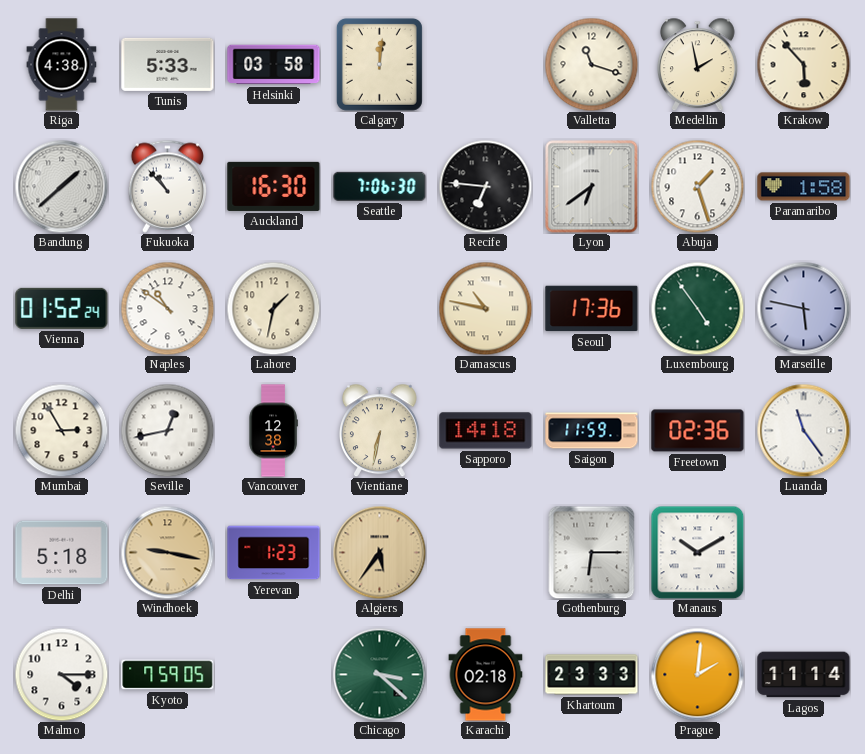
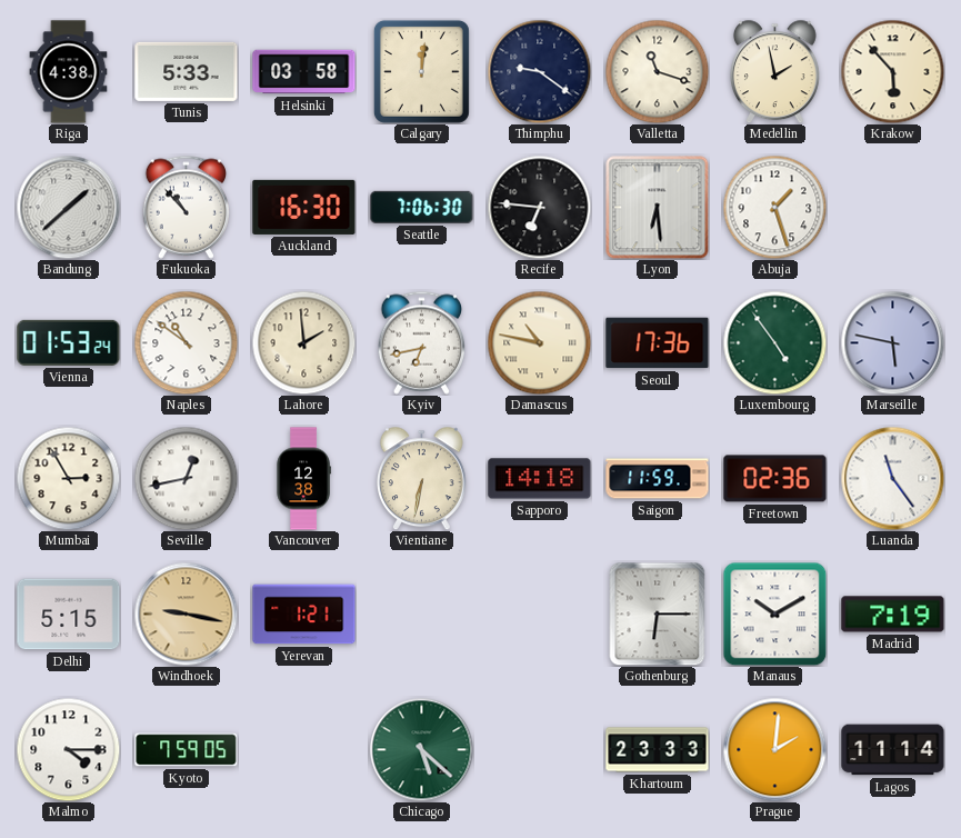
Thimphu: none -> 9:21 (539, 71)
Lyon: 6:39 -> 6:29 (657, 207)
Paramaribo: 1:58 -> none (804, 187)
Vienna: 01:52 -> 01:53 (69, 342)
Lahore: 1:32 -> 1:59 (303, 342)
Kyiv: none -> 6:43 (422, 342)
Delhi: 5:18 -> 5:15 (69, 615)
Yerevan: 1:23 -> 1:21 (304, 615)
Algiers: 5:36 -> none (379, 552)
Madrid: none -> 7:19 (893, 615)
Chicago: 3:22 -> 5:22 (421, 749)
Karachi: 02:18 -> none (486, 675)
